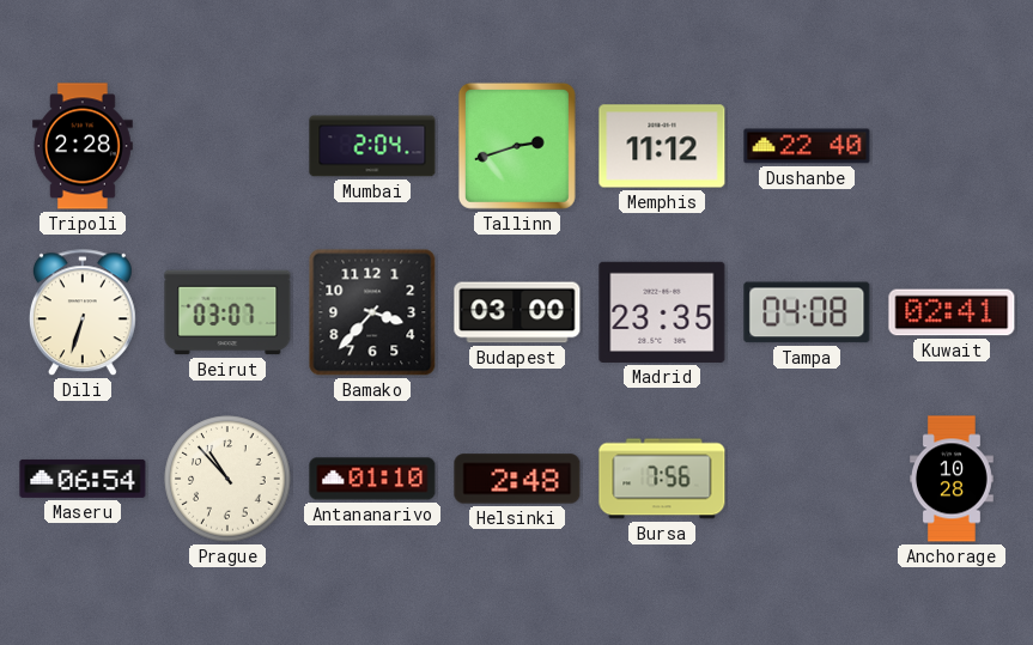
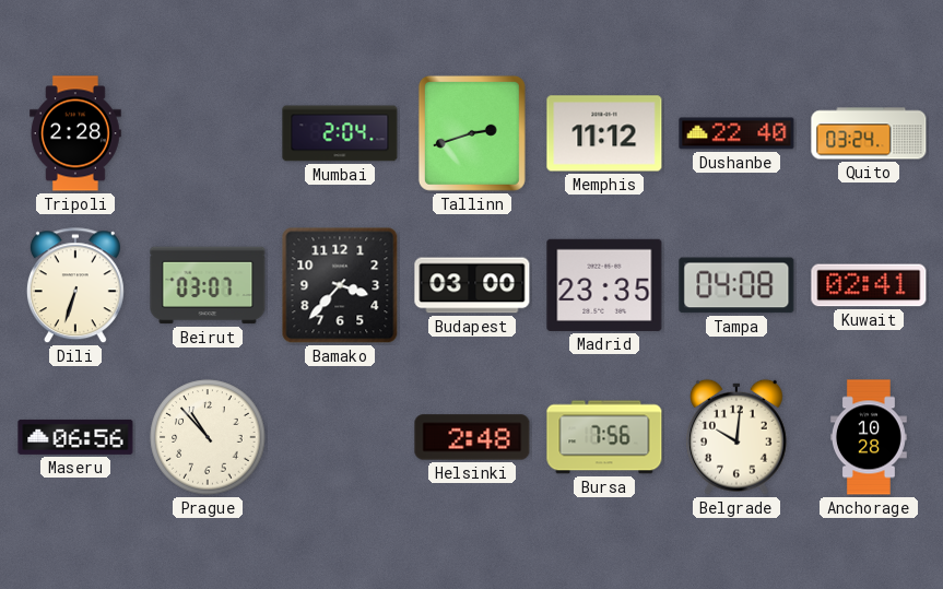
Quito: none -> 03:24 (869, 133)
Maseru: 06:54 -> 06:56 (75, 437)
Antananarivo: 01:10 -> none (372, 479)
Belgrade: none -> 10:01 (736, 437)
